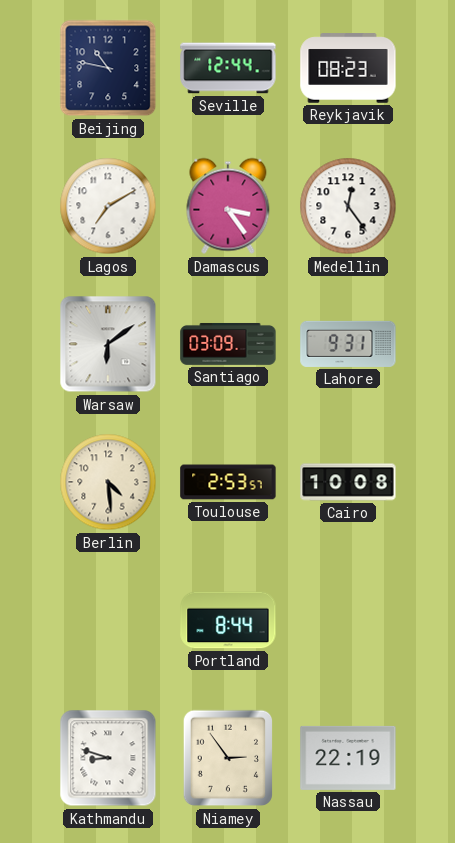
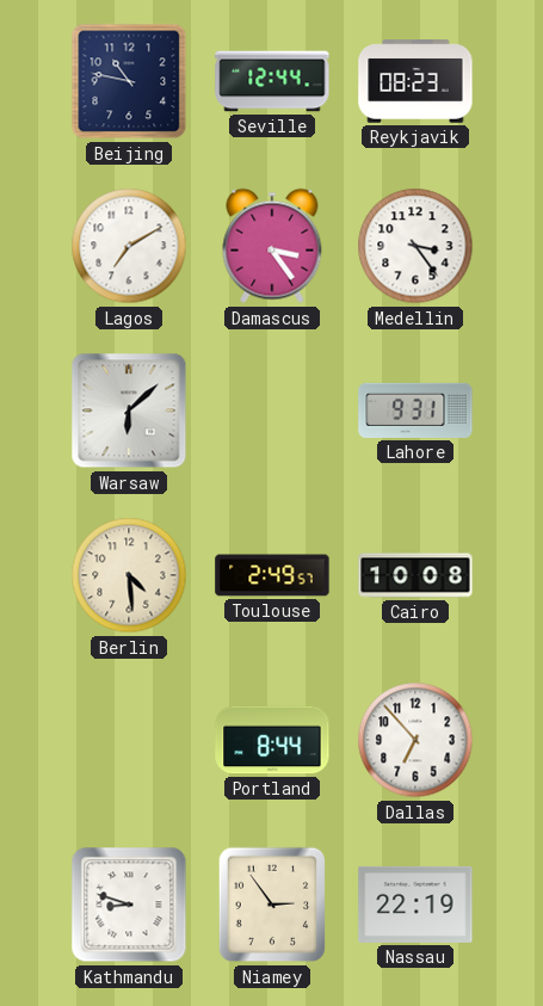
Medellin: 12:24 -> 3:24 (415, 246)
Warsaw: 6:09 -> 6:08 (129, 411)
Santiago: 03:09 -> none (228, 344)
Toulouse: 2:53 -> 2:49 (272, 575)
Dallas: none -> 6:53 (415, 740)
